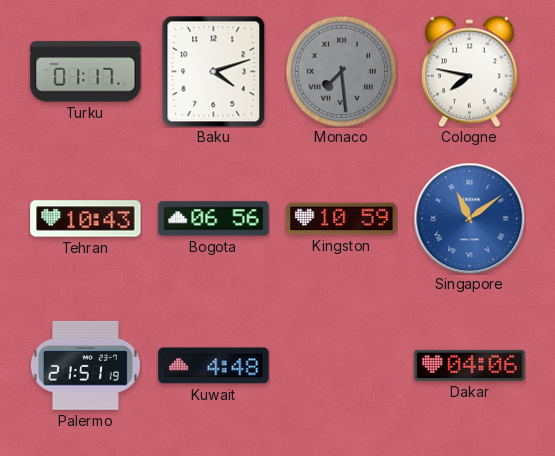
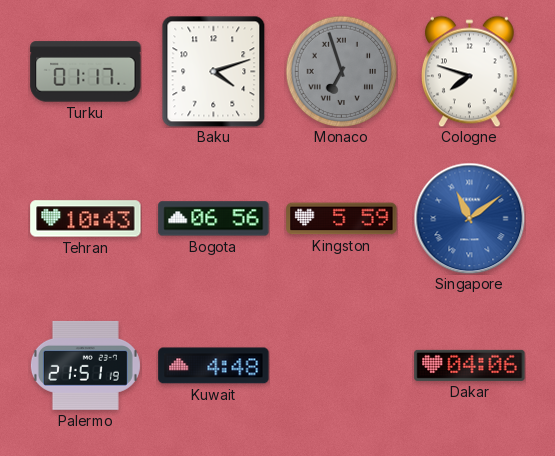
Monaco: 7:29 -> 6:57 (341, 71)
Cologne: 7:47 -> 7:48 (470, 71)
Kingston: 10:59 -> 5:59 (342, 219)
